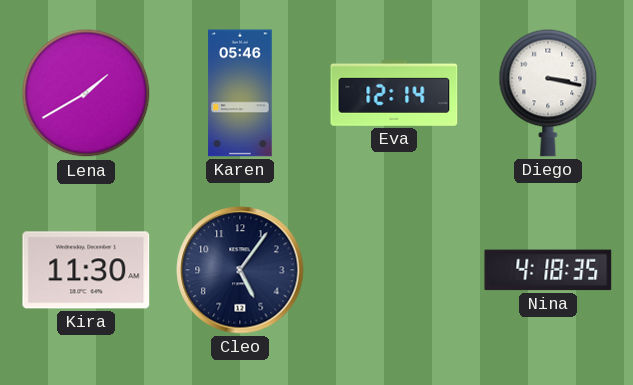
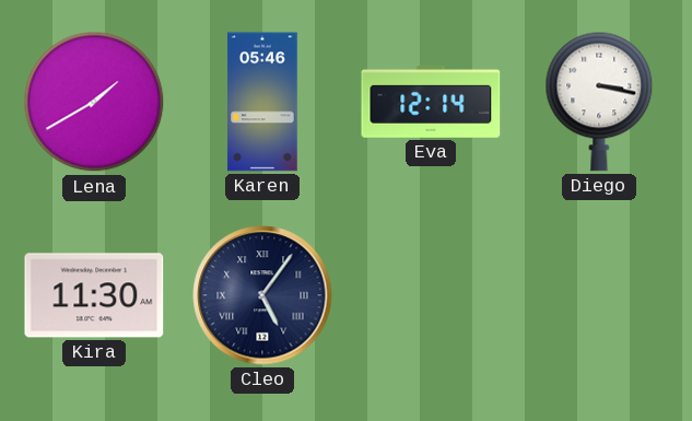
Cleo numerals: Arabic -> Roman (262, 295)
Nina: 4:18 -> none (548, 270)
